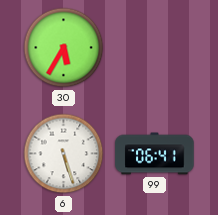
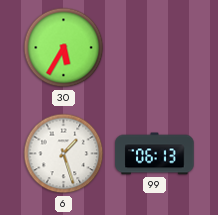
6: 5:27 -> 1:27 (64, 154)
99: 06:41 -> 06:13 (155, 154)
